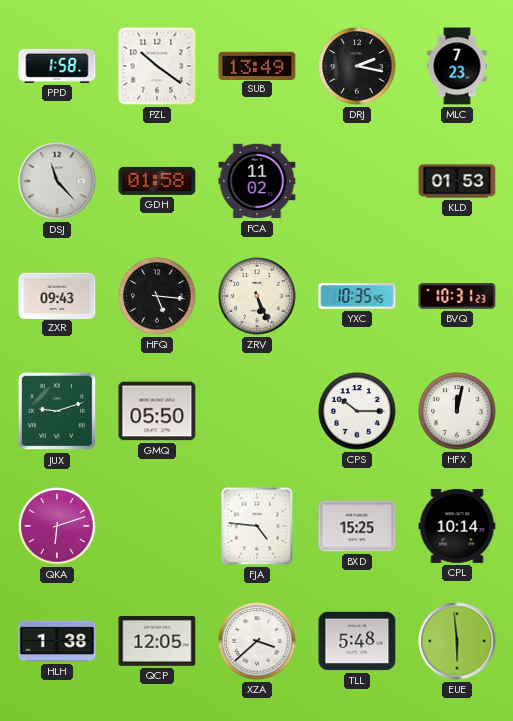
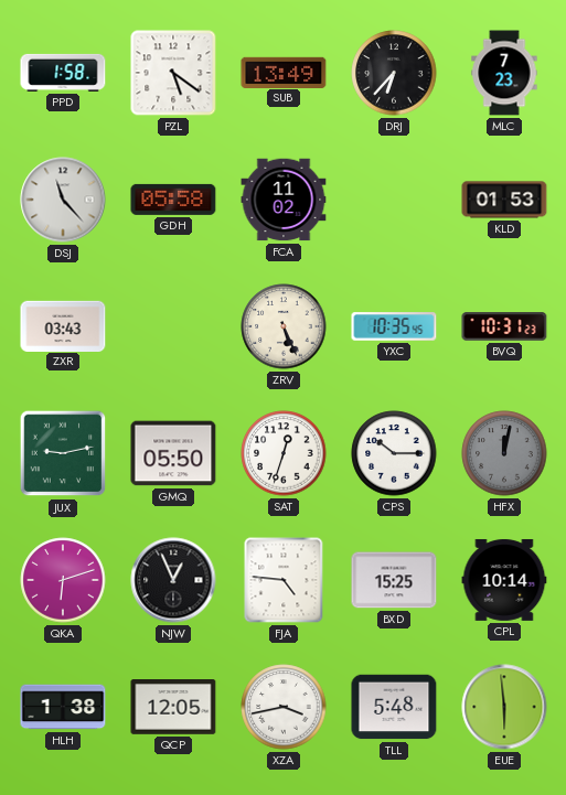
PZL: 10:21 -> 5:21 (173, 73)
DRJ: 2:17 -> 6:37 (394, 73)
GDH: 01:58 -> 05:58 (173, 200)
ZXR: 09:43 -> 03:43 (63, 325)
HFQ: 5:16 -> none (157, 296)
JUX: 9:12 -> 9:13 (63, 453)
SAT: none -> 12:33 (284, 453)
HFX dial: white -> grey (504, 453)
NJW: none -> 12:56 (173, 580)
XZA: 3:38 -> 3:43 (284, 707)
